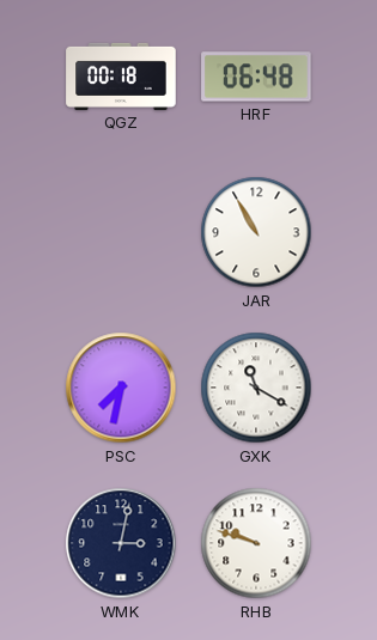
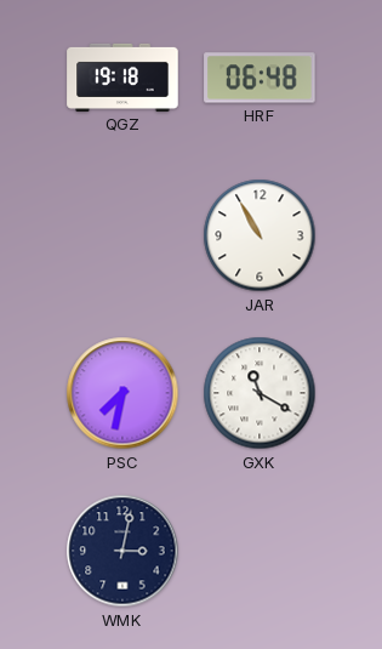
QGZ: 00:18 -> 19:18 (122, 78)
RHB: 9:48 -> none (256, 543)
